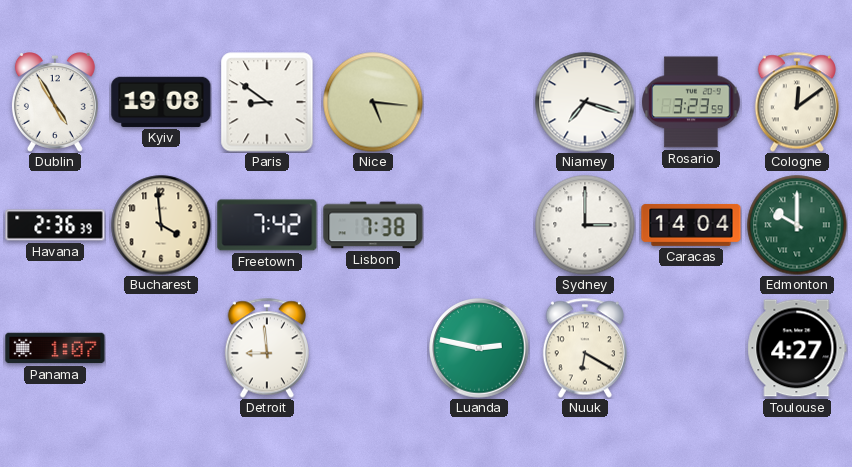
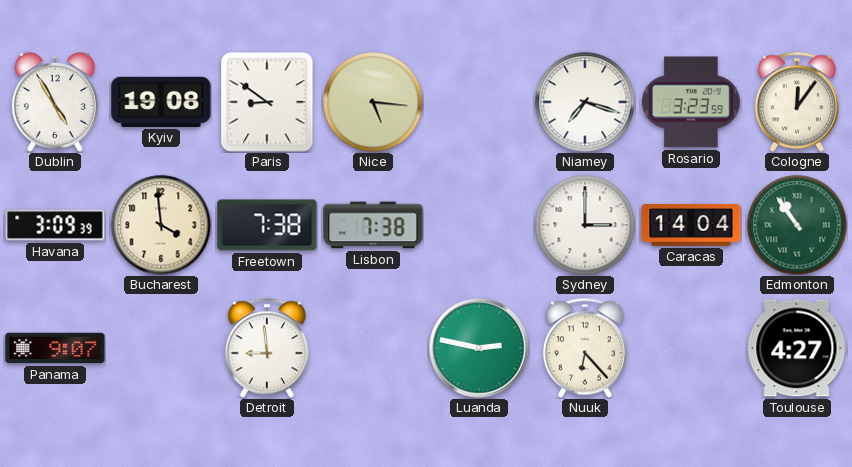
Cologne: 12:09 -> 12:06 (797, 102)
Havana: 2:36 -> 3:09 (55, 225)
Freetown: 7:42 -> 7:38 (267, 225)
Edmonton: 10:00 -> 10:54 (797, 225)
Panama: 1:07 -> 9:07 (55, 348)
Nuuk: 6:20 -> 6:23 (585, 348)
